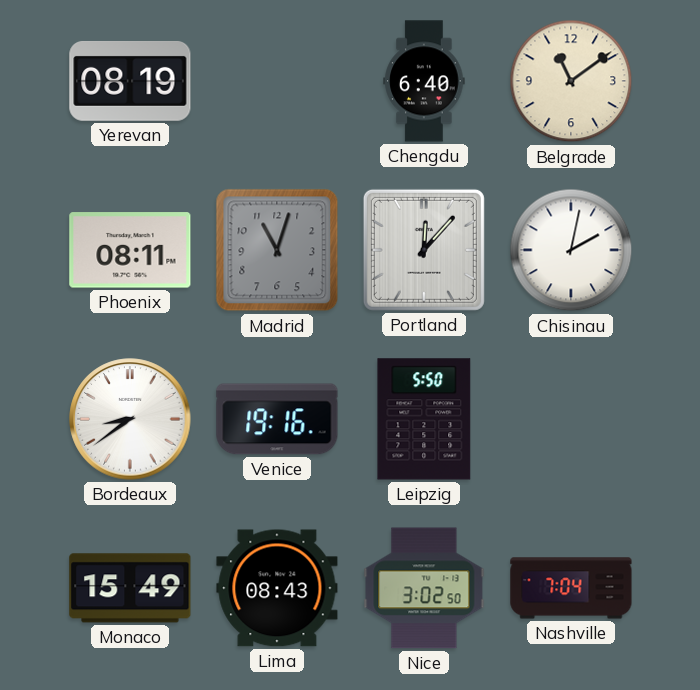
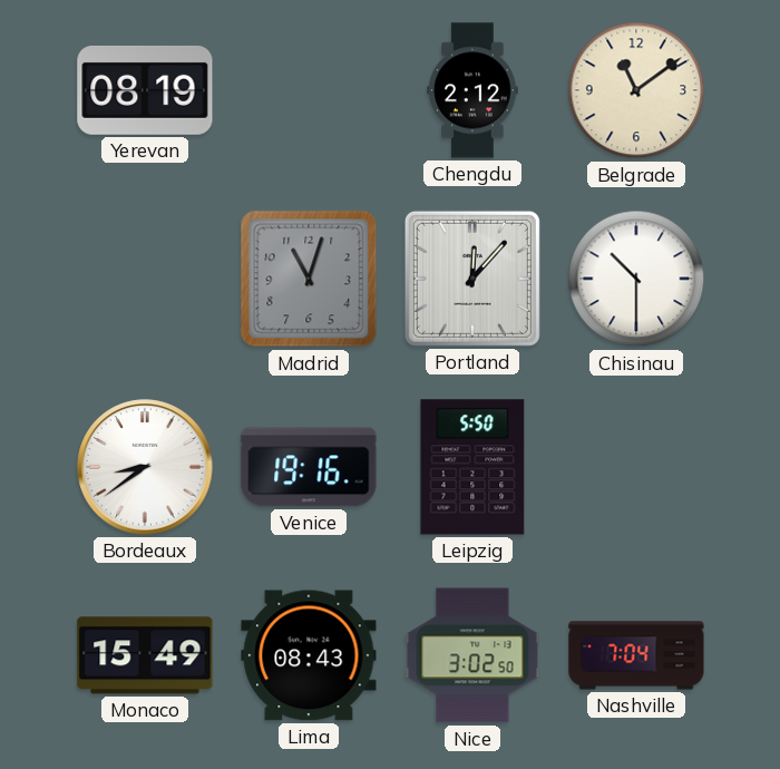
Chengdu: 6:40 -> 2:12 (472, 90)
Phoenix: 08:11 -> none (130, 250)
Chisinau: 2:02 -> 10:30 (636, 279)
